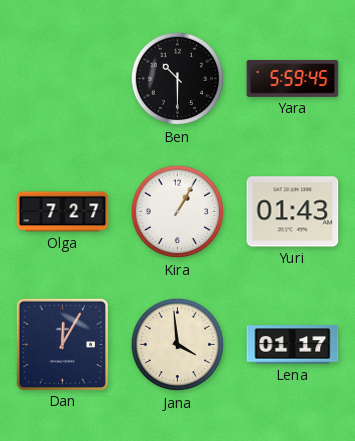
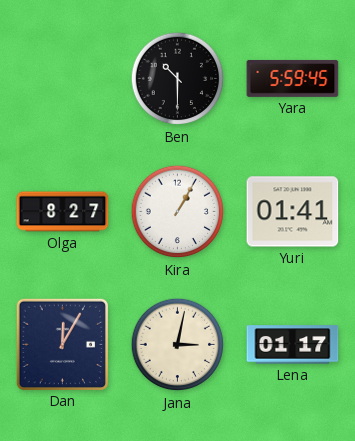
Olga: 7:27 -> 8:27 (63, 212)
Yuri: 01:43 -> 01:41 (293, 212)
Jana: 3:59 -> 3:02 (178, 345)
